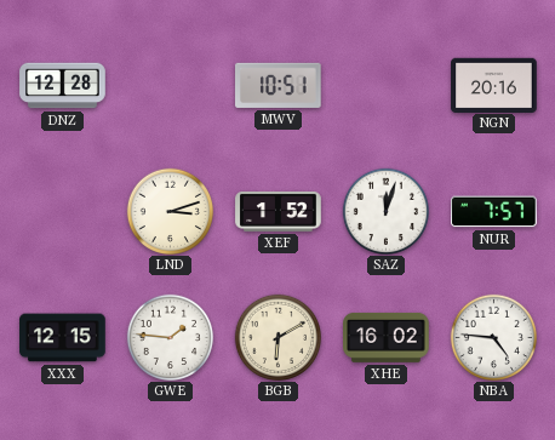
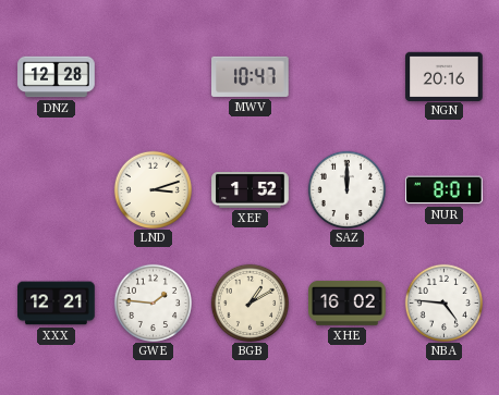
MWV: 10:51 -> 10:47 (251, 76)
SAZ: 12:03 -> 12:00 (346, 189)
NUR: 7:57 -> 8:01 (445, 190)
XXX: 12:15 -> 12:21 (57, 304)
BGB: 6:10 -> 1:10 (249, 303)
